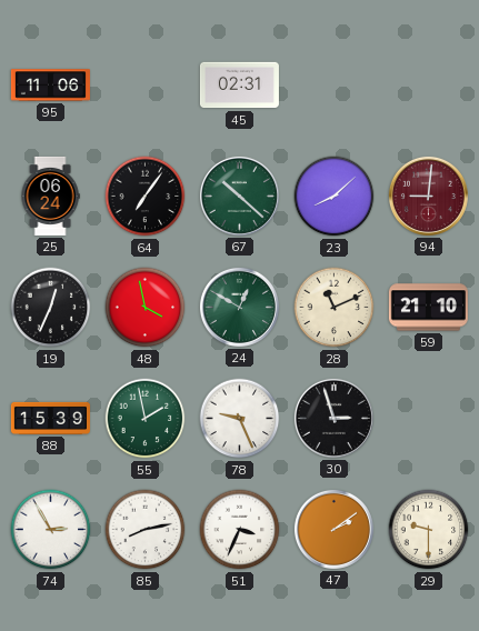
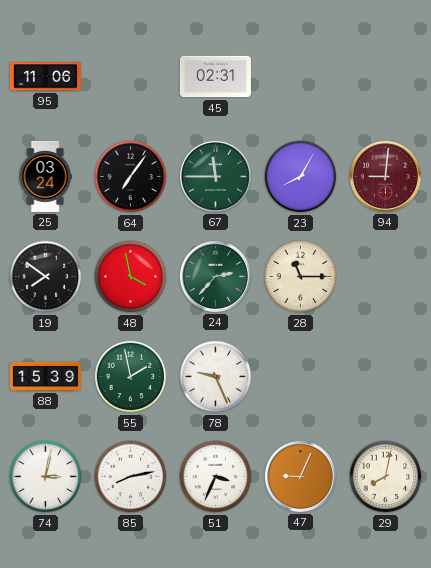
25: 06:24 -> 03:24 (45, 176)
67: 10:22 -> 11:45 (215, 176)
23: 8:08 -> 8:05 (301, 177)
19: 12:34 -> 7:51 (46, 277)
24: 12:50 -> 2:37 (215, 276)
28: 11:11 -> 11:15 (301, 277)
59: 21:10 -> none (428, 308)
30: 2:57 -> none (333, 418)
74: 2:55 -> 3:02 (46, 477)
47: 2:09 -> 9:04 (300, 476)
29: 9:30 -> 8:02 (386, 477)
